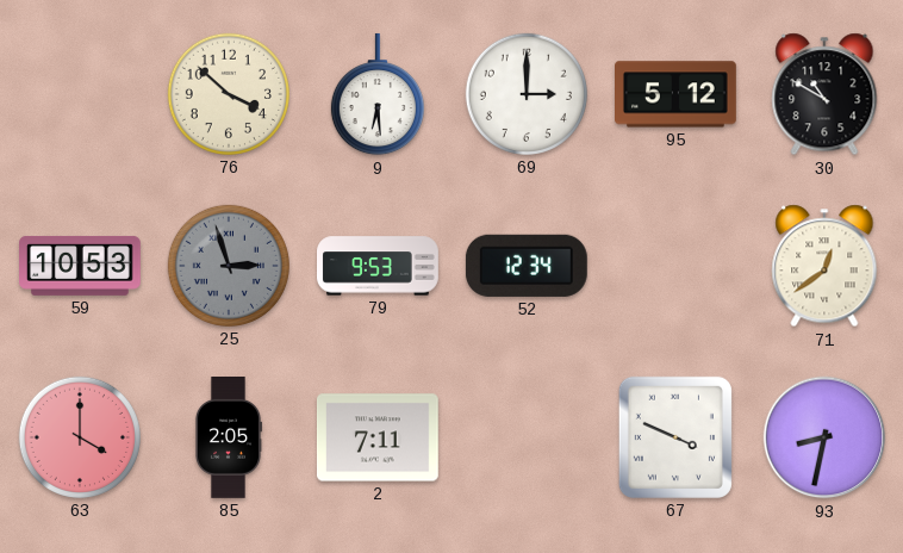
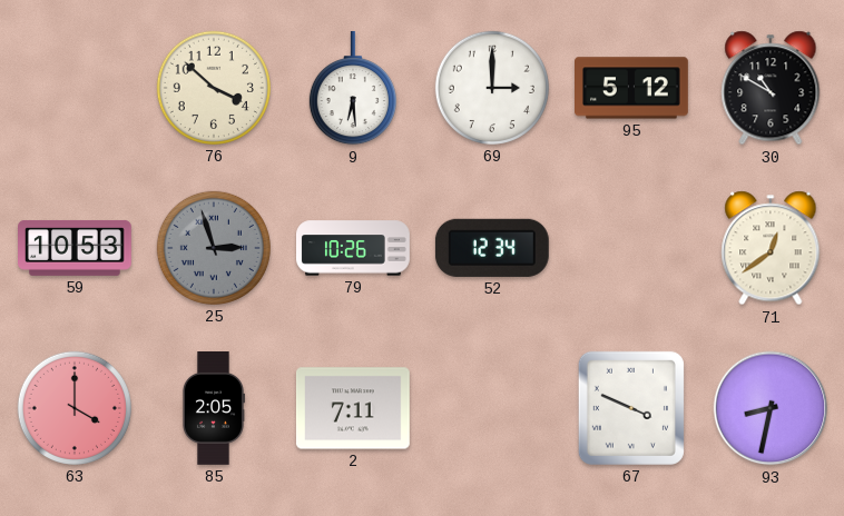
79: 9:53 -> 10:26 (354, 248)
